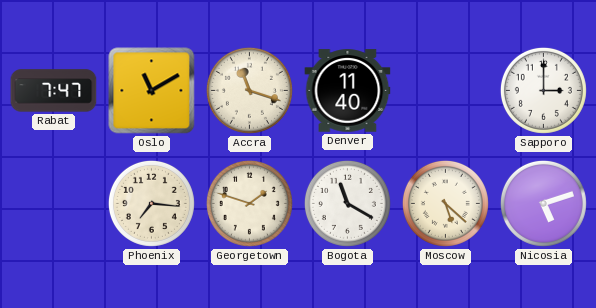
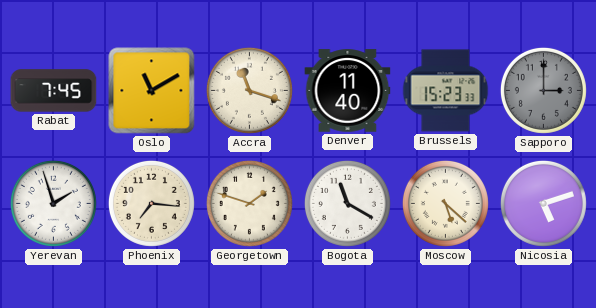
Rabat: 7:47 -> 7:45 (54, 91)
Brussels: none -> 15:23 (446, 91)
Sapporo dial: white -> grey (543, 90)
Yerevan: none -> 1:57 (53, 203)
